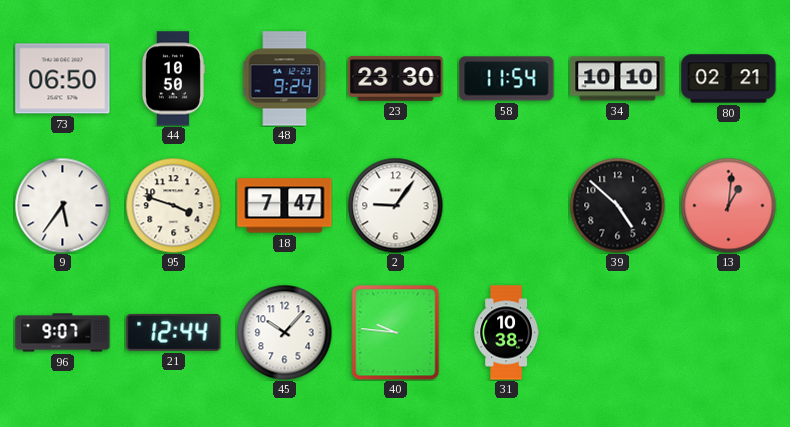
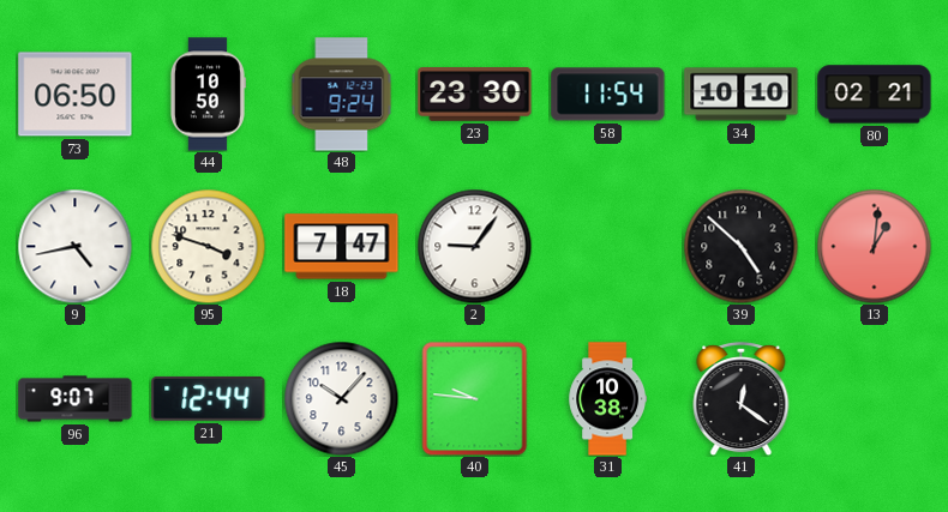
9: 5:36 -> 4:43 (74, 246)
41: none -> 12:21 (742, 399)
